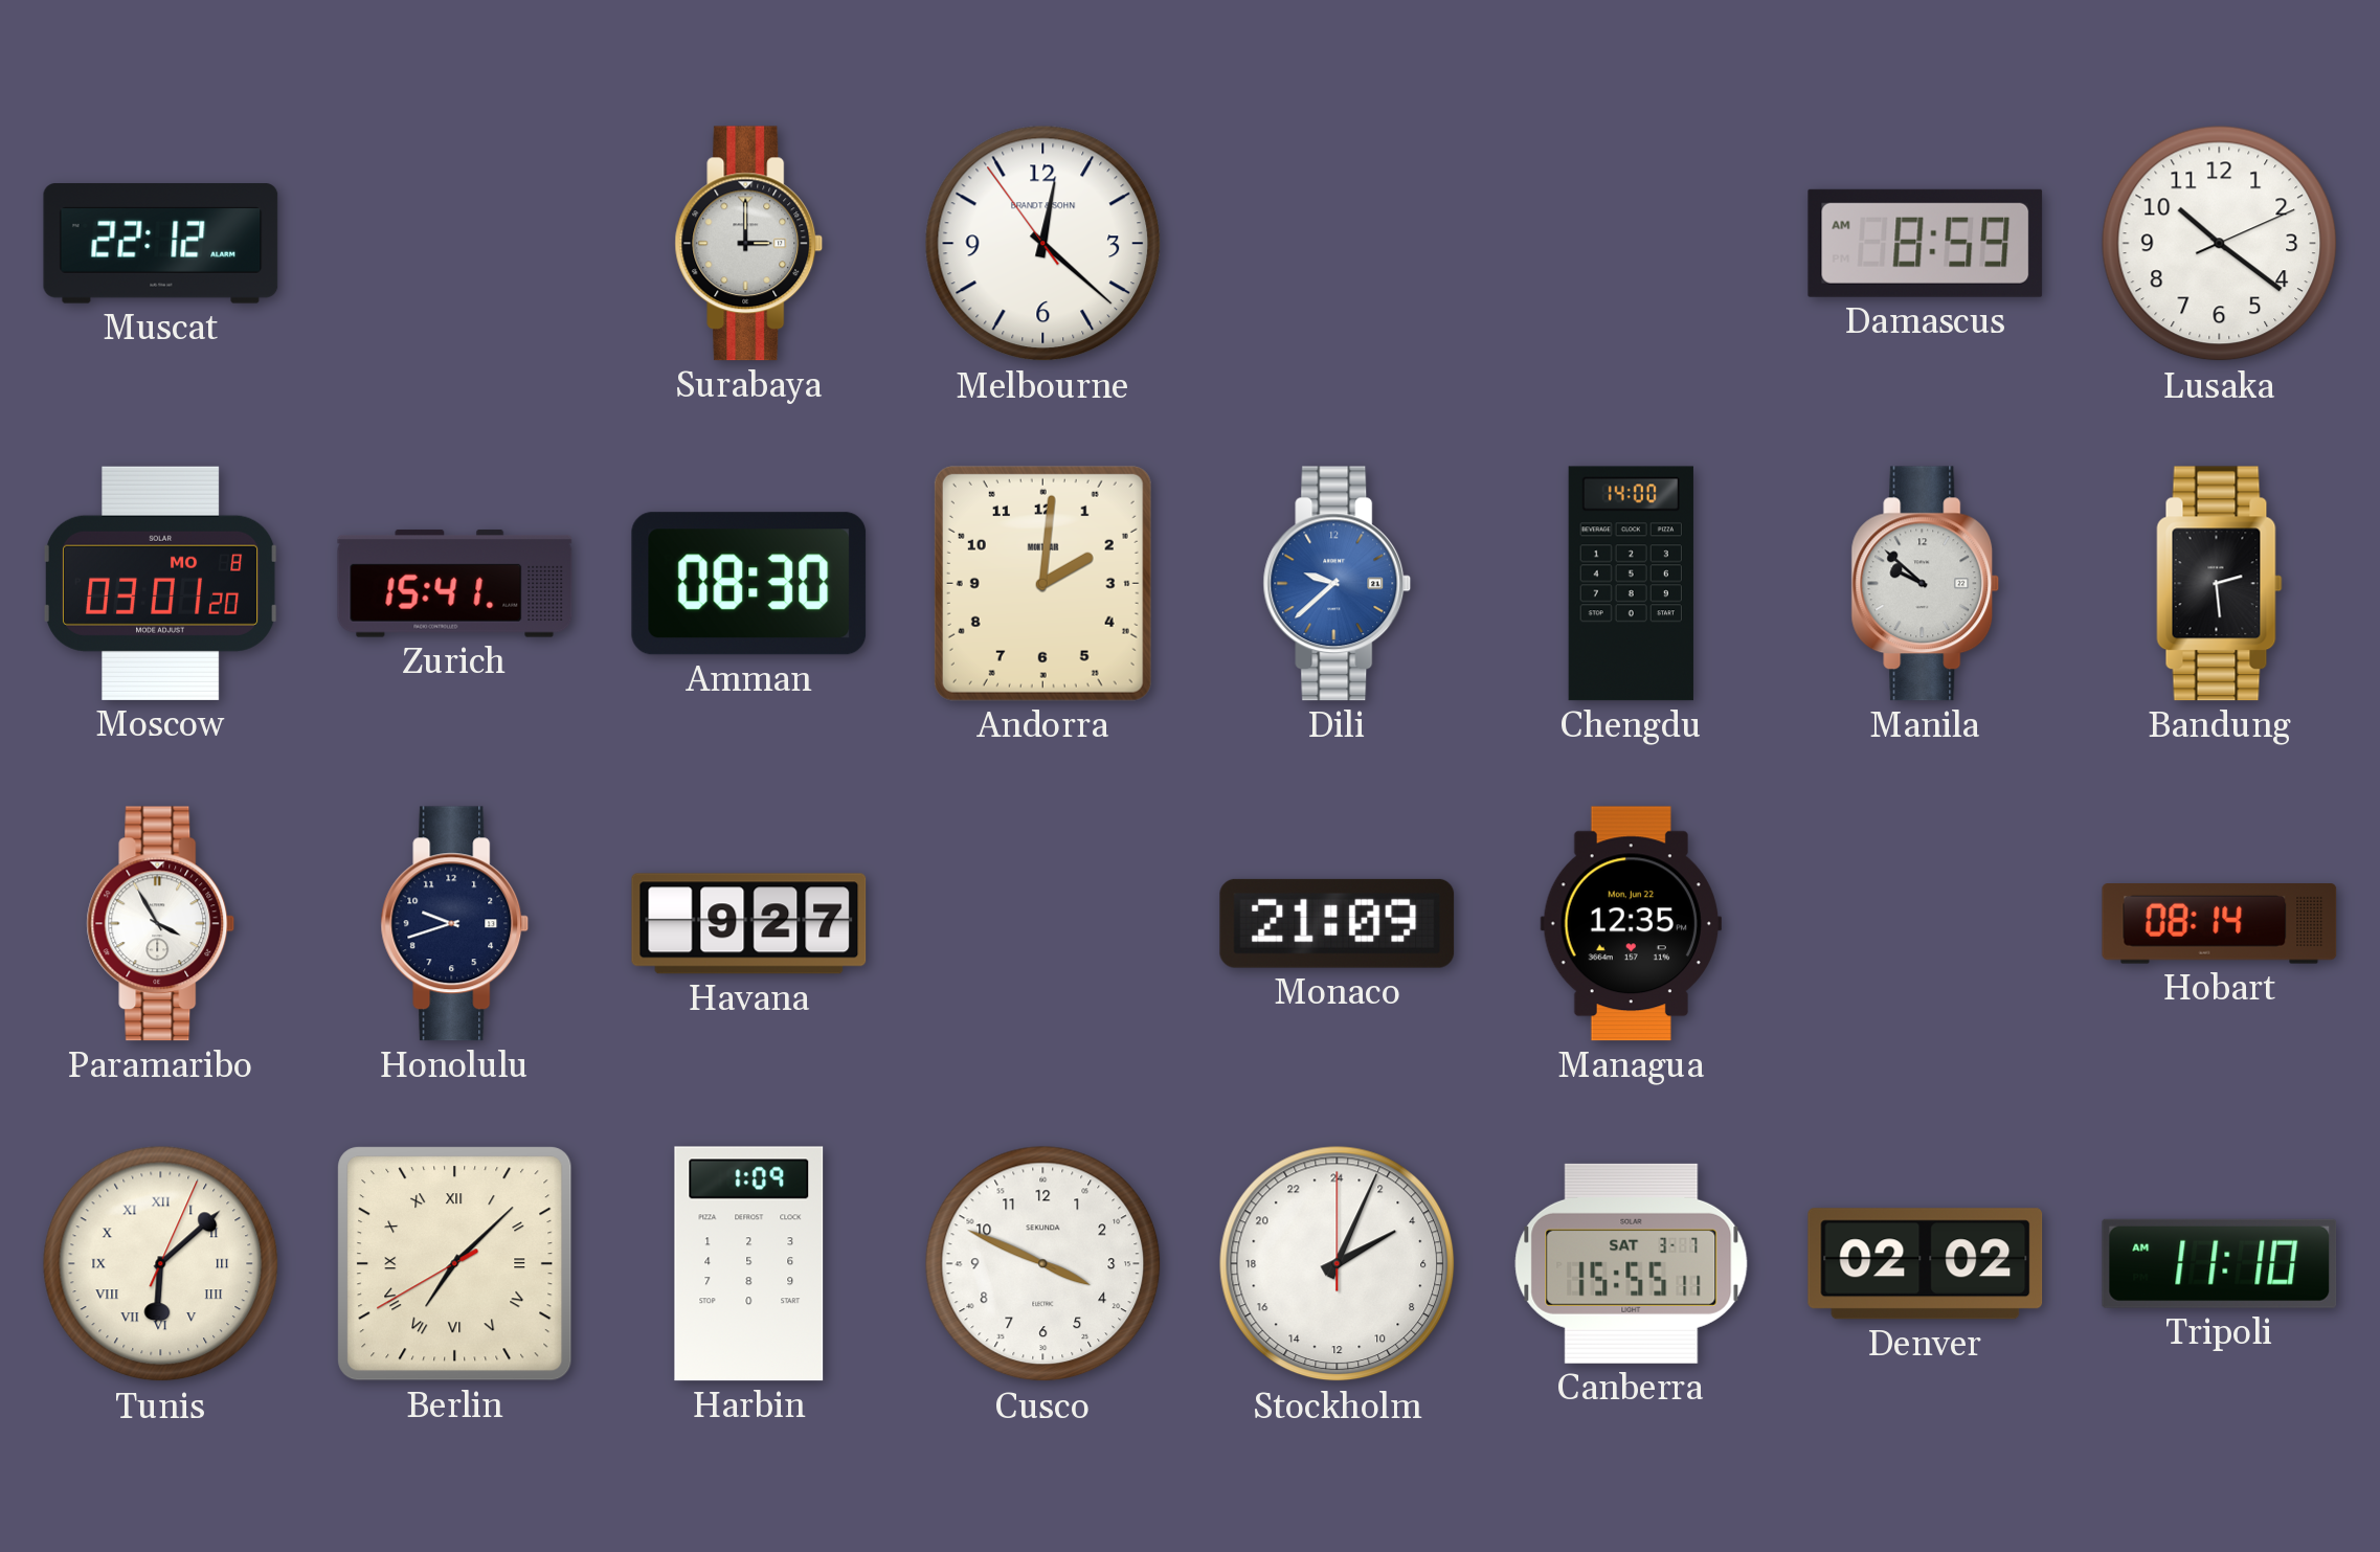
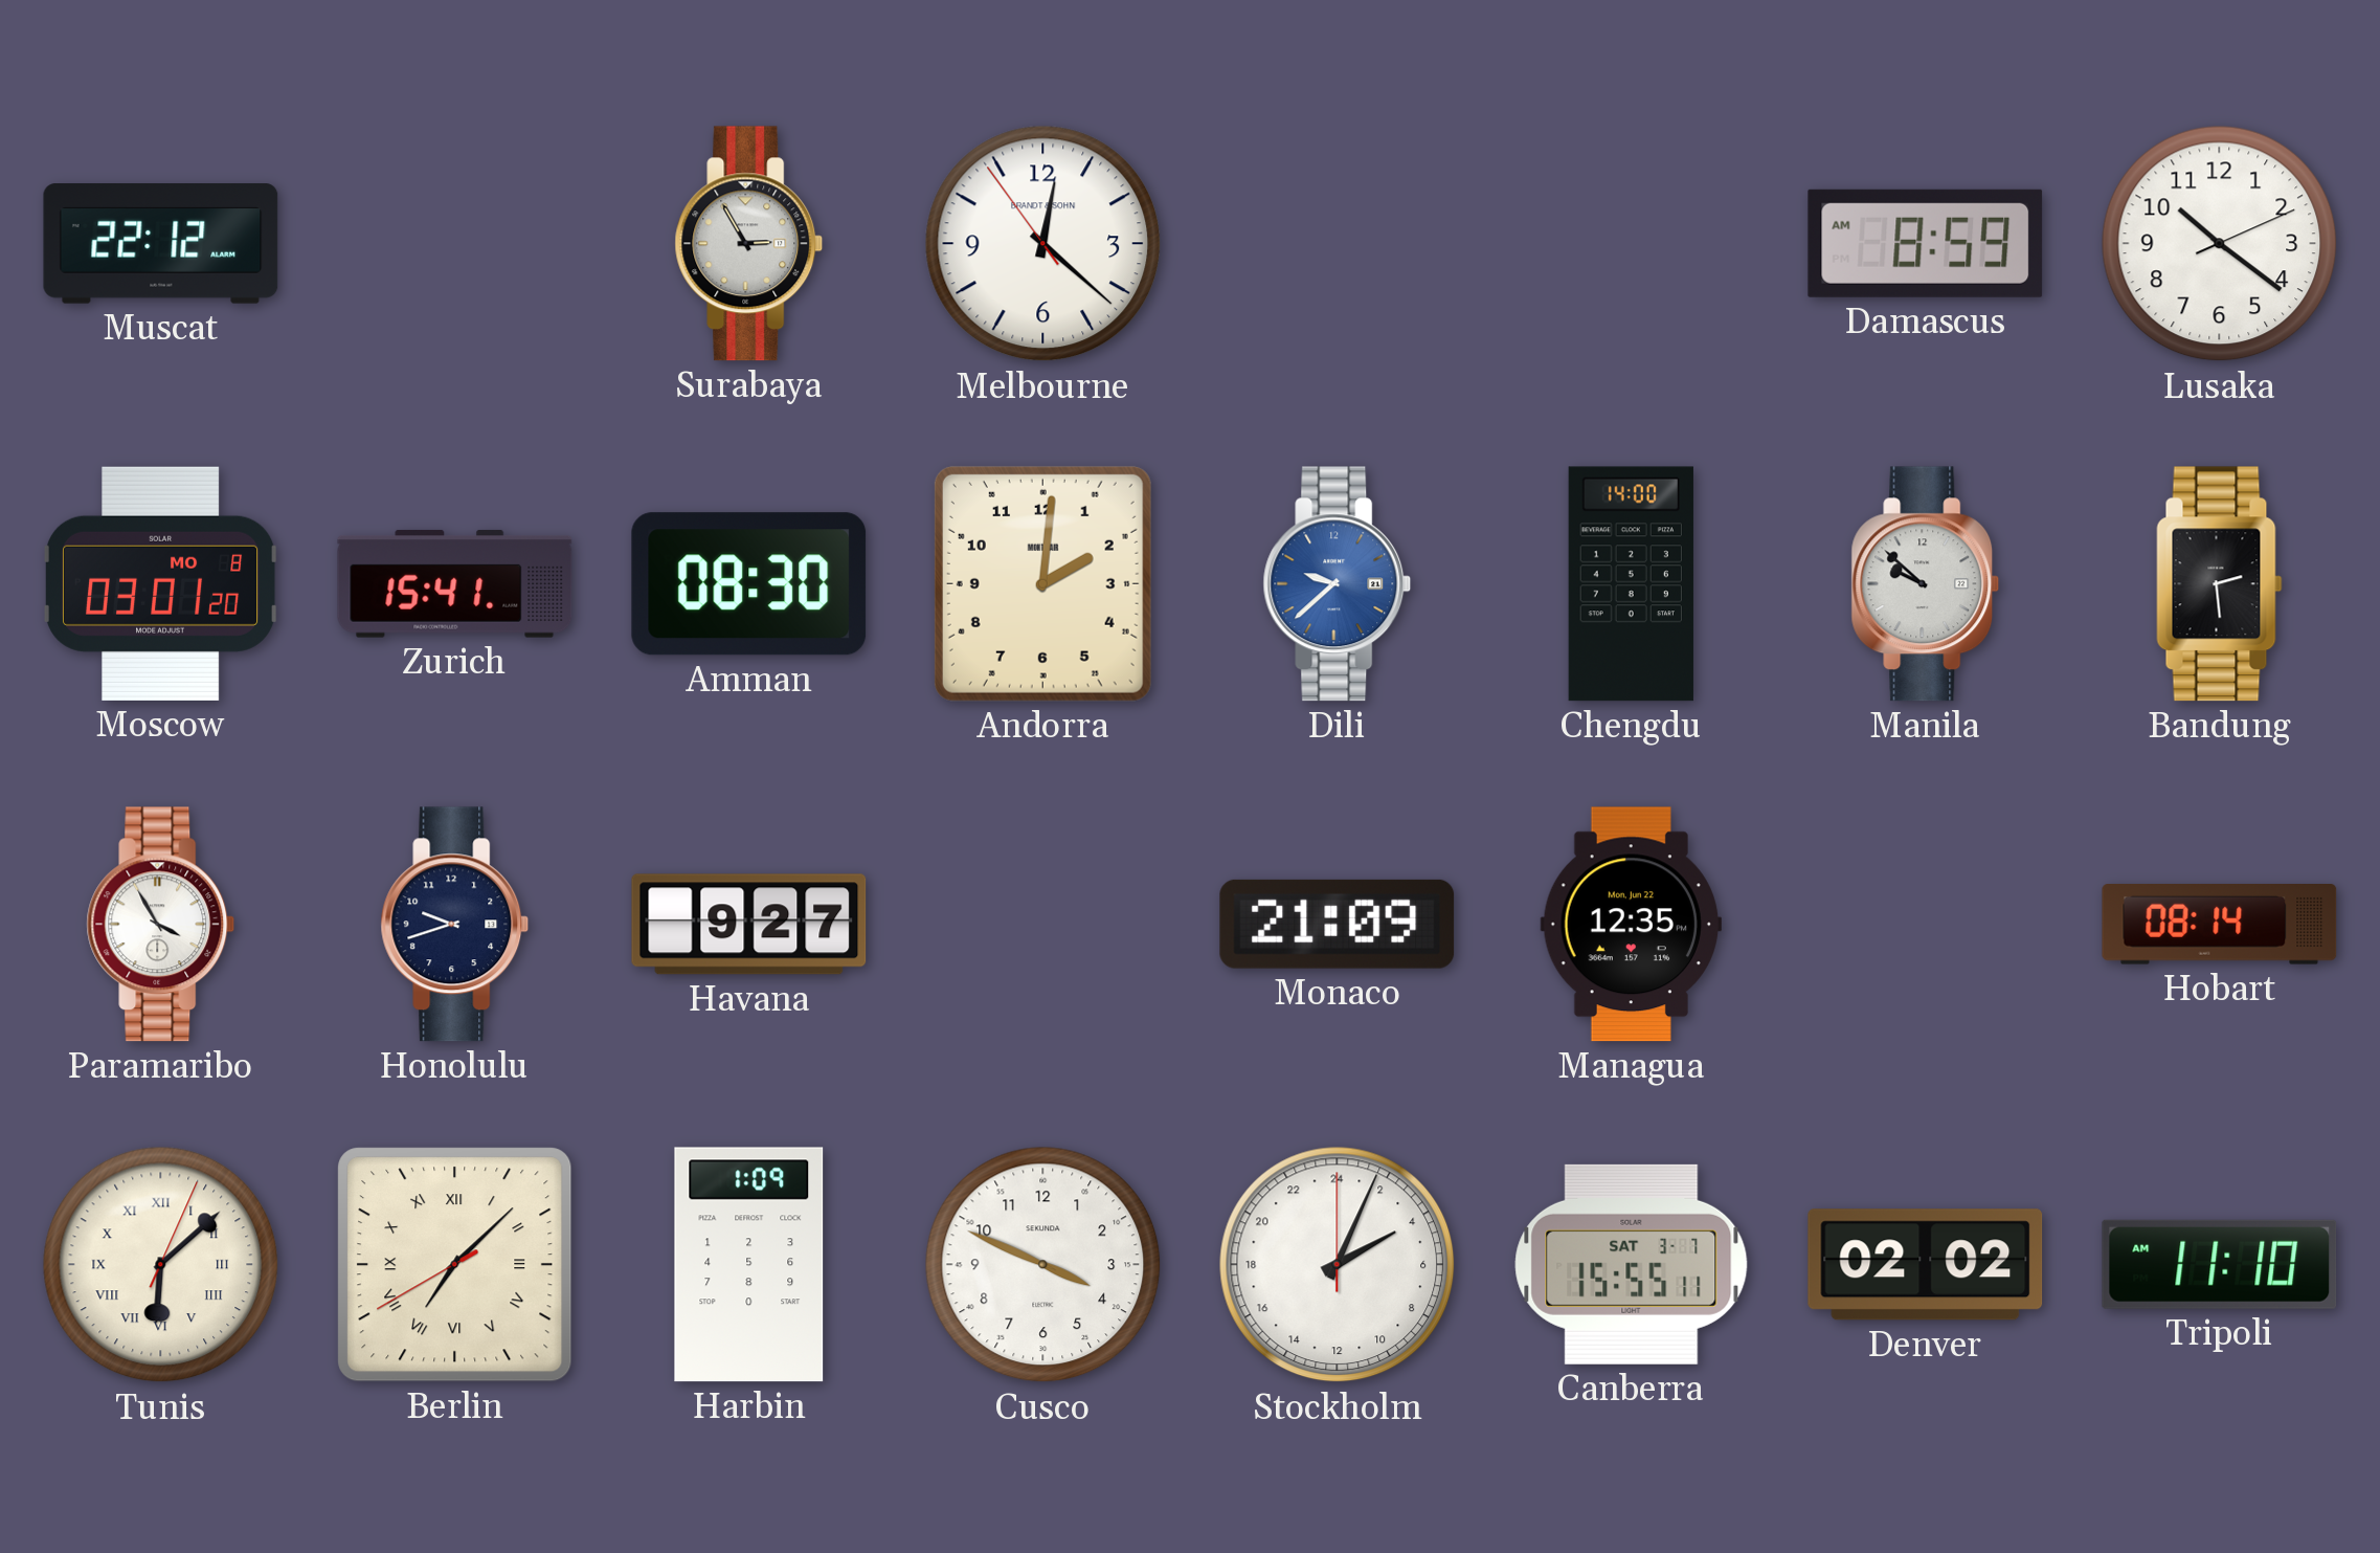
Surabaya: 3:00 -> 2:55 (749, 244)
